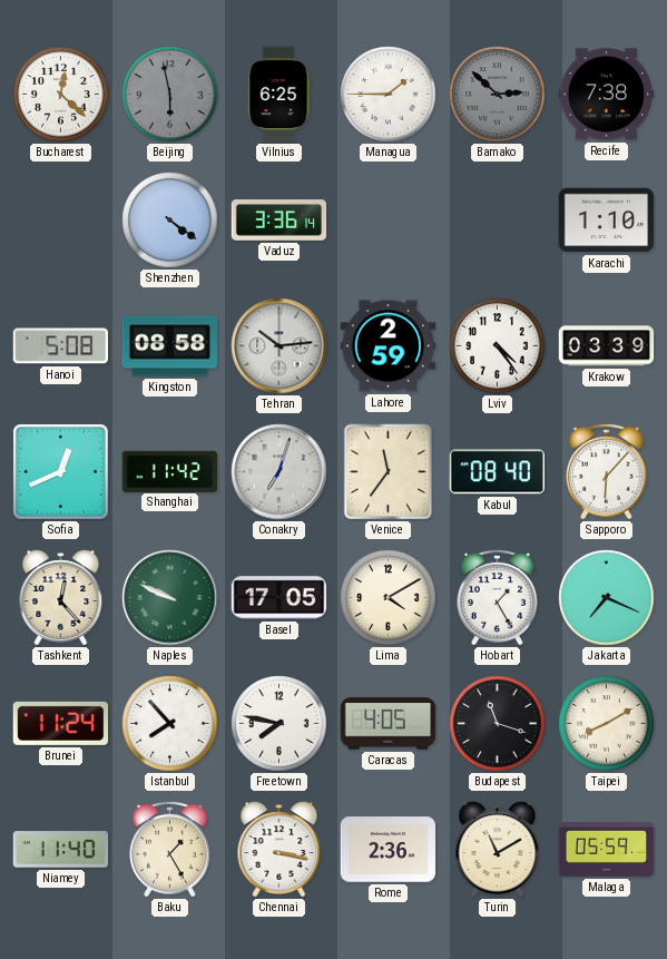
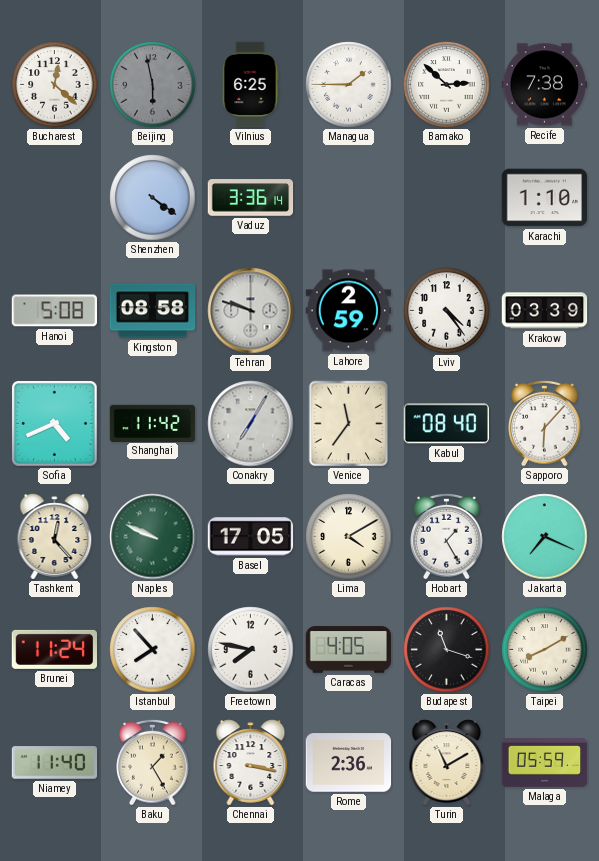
Bamako dial: grey -> white (447, 85)
Tehran: 10:14 -> 9:48 (251, 311)
Sofia: 12:41 -> 4:41 (55, 424)
Conakry: 7:03 -> 7:05 (251, 424)
